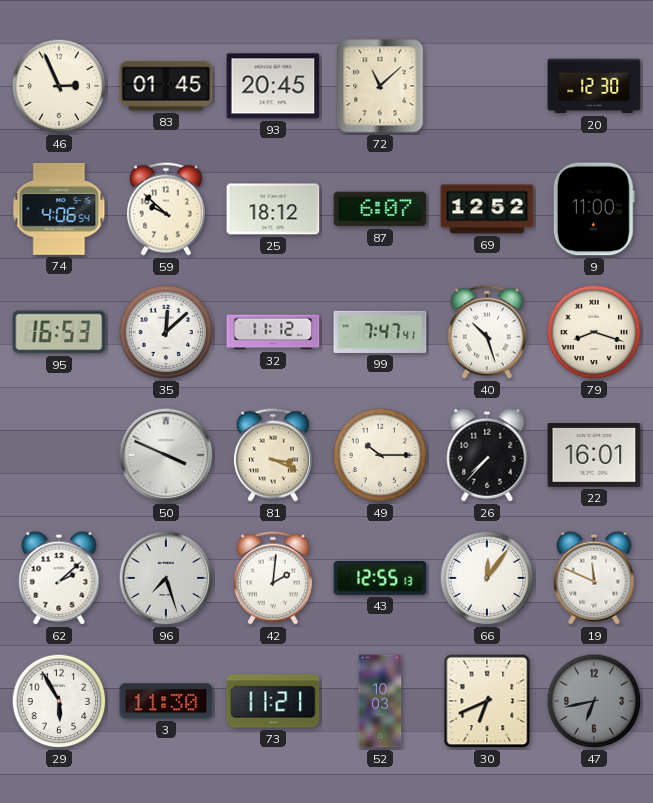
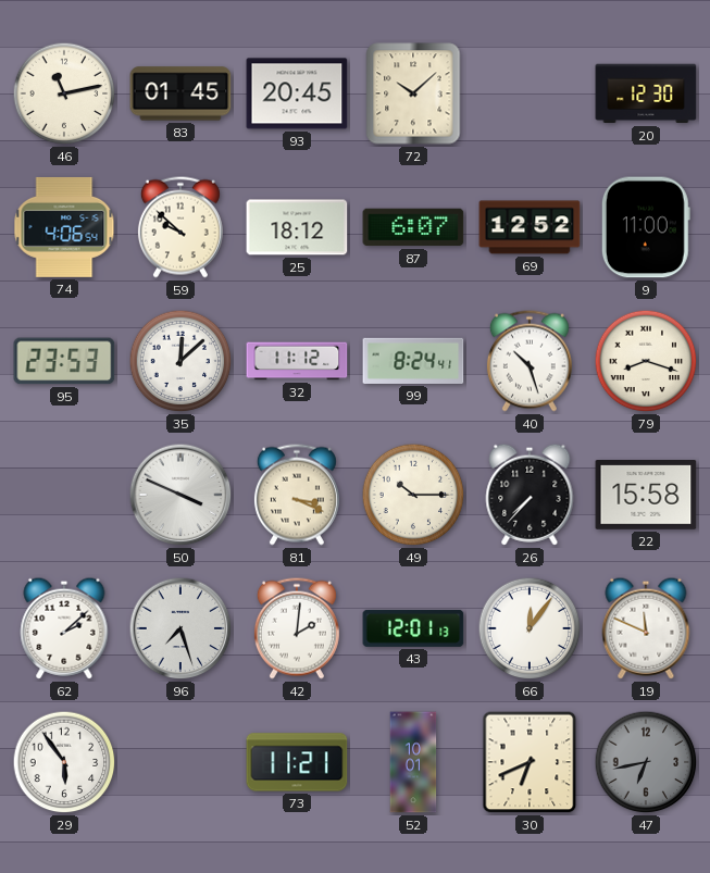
46: 2:56 -> 11:13 (64, 93)
72: 11:08 -> 10:08 (413, 93)
95: 16:53 -> 23:53 (64, 361)
99: 7:47 -> 8:24 (413, 361)
22: 16:01 -> 15:58 (646, 496)
43: 12:55 -> 12:01 (413, 628)
29: 5:55 -> 5:54 (64, 762)
3: 11:30 -> none (166, 701)
52: 10:03 -> 10:01 (413, 762)
